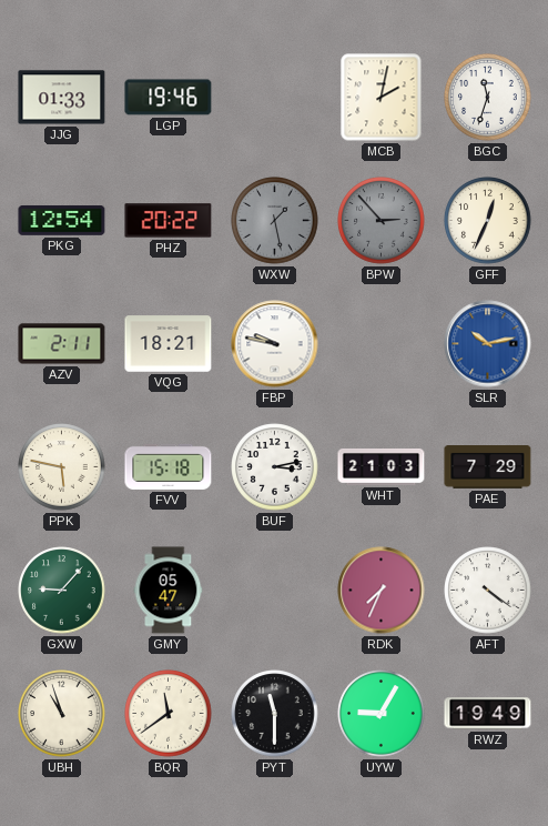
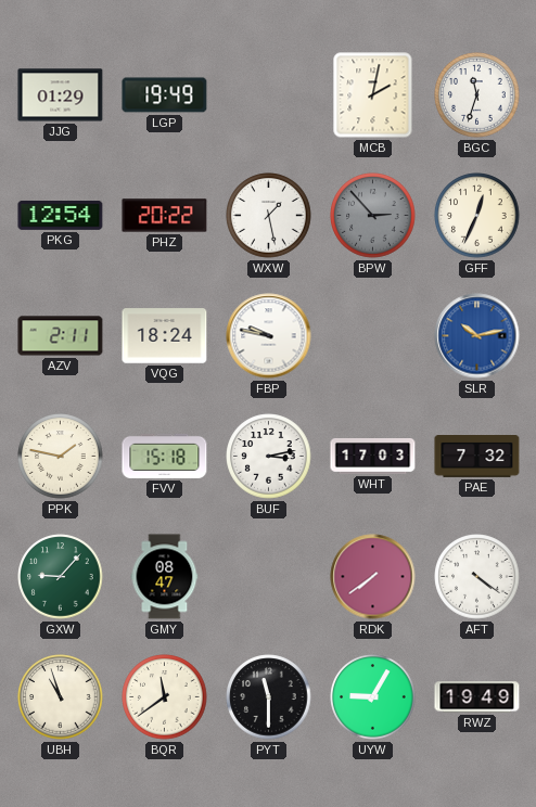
JJG: 01:33 -> 01:29 (61, 95)
LGP: 19:46 -> 19:49 (165, 95)
WXW dial: grey -> white (269, 216)
VQG: 18:21 -> 18:24 (165, 336)
PPK: 5:47 -> 1:47 (61, 457)
WHT: 21:03 -> 17:03 (373, 457)
PAE: 7:29 -> 7:32 (477, 457)
GMY: 05:47 -> 08:47 (165, 577)
RDK: 7:34 -> 7:39 (373, 577)
